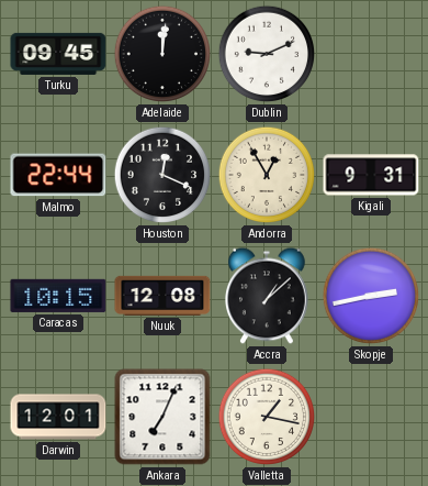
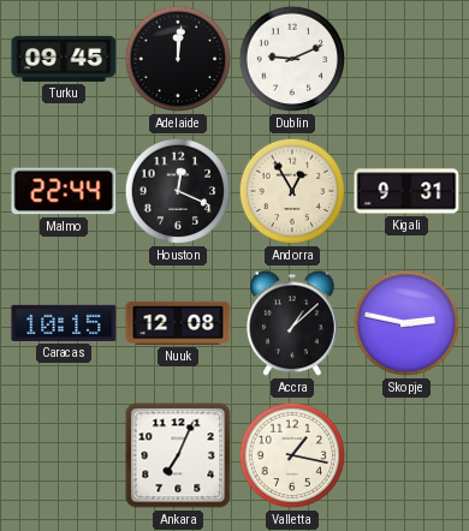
Skopje: 2:43 -> 2:47 (406, 323)
Darwin: 12:01 -> none (58, 417)
